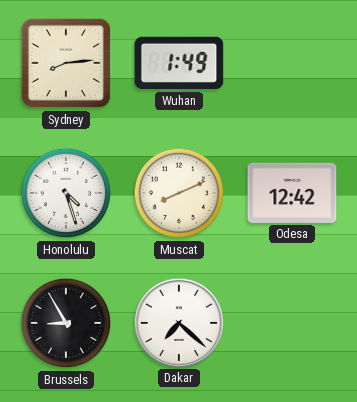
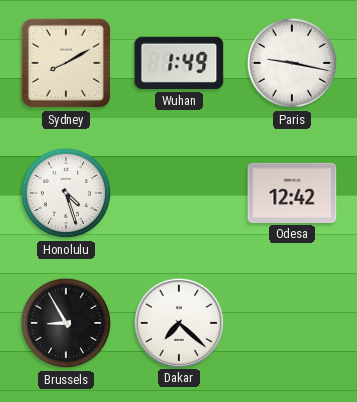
Sydney: 8:14 -> 8:10 (66, 63)
Paris: none -> 9:17 (292, 63)
Muscat: 8:11 -> none (179, 193)
